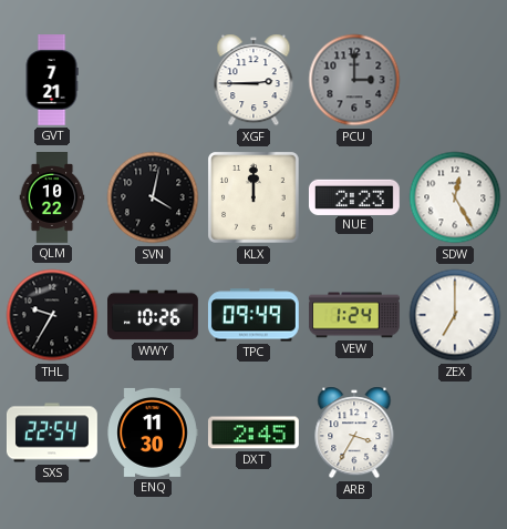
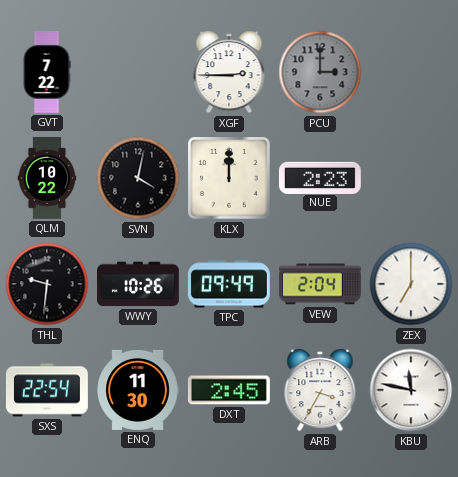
GVT: 7:21 -> 7:22 (47, 73)
SDW: 12:25 -> none (455, 197)
THL: 9:35 -> 9:31 (47, 284)
VEW: 1:24 -> 2:04 (321, 284)
KBU: none -> 11:47 (411, 390)
